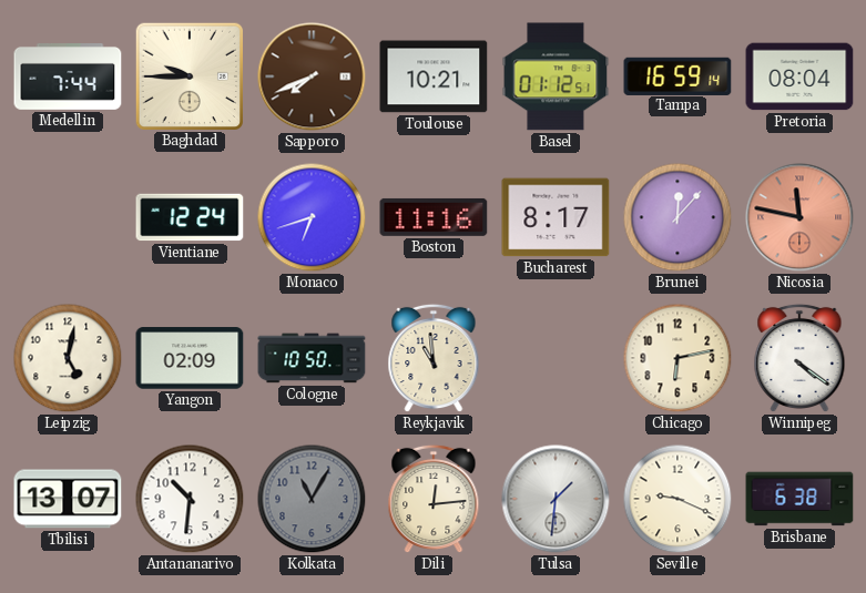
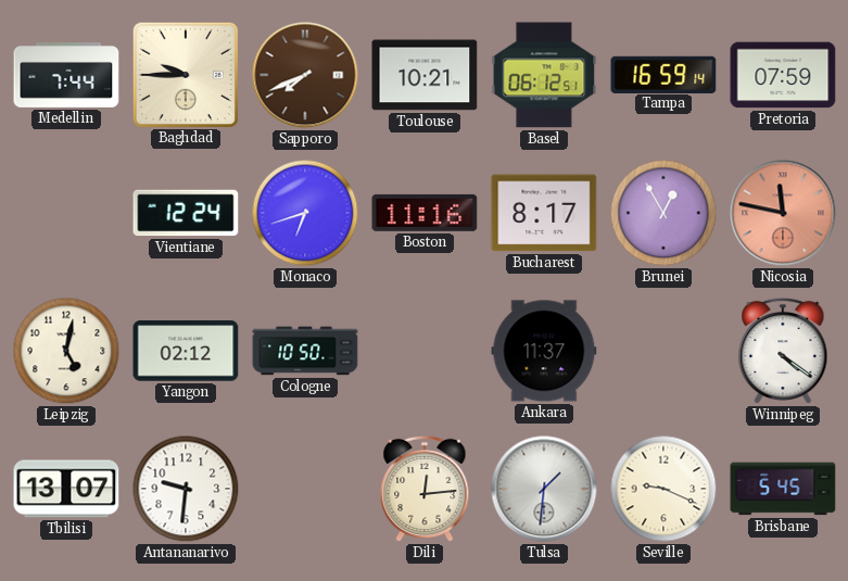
Basel: 01:12 -> 06:12 (544, 75)
Pretoria: 08:04 -> 07:59 (783, 75)
Brunei: 12:07 -> 12:55 (663, 213)
Yangon: 02:09 -> 02:12 (186, 351)
Reykjavik: 10:59 -> none (434, 358)
Ankara: none -> 11:37 (544, 351)
Chicago: 6:13 -> none (677, 358)
Antananarivo: 10:31 -> 9:31 (186, 489)
Kolkata: 11:05 -> none (312, 499)
Brisbane: 6:38 -> 5:45 (783, 489)
